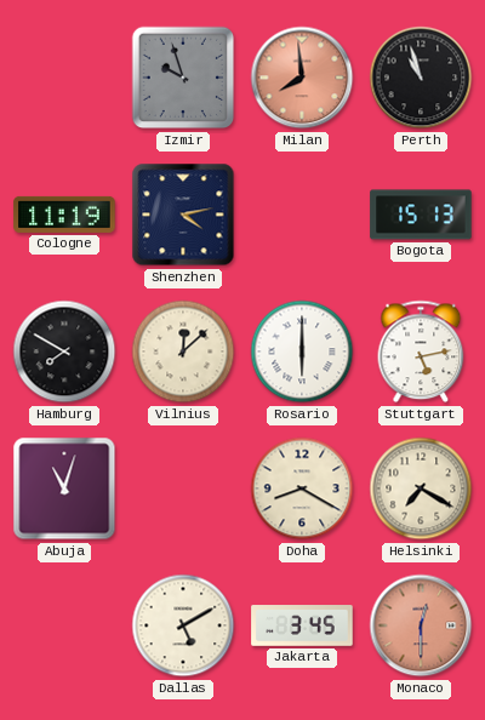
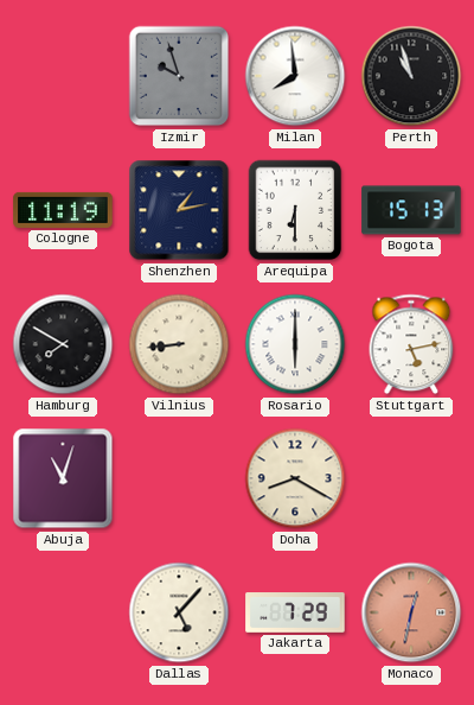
Milan dial: salmon -> white (295, 76)
Shenzhen: 4:13 -> 1:13 (179, 210)
Arequipa: none -> 6:30 (295, 210)
Vilnius: 12:08 -> 8:44 (179, 344)
Helsinki: 7:20 -> none (421, 488)
Dallas: 5:10 -> 5:07 (179, 612)
Jakarta: 3:45 -> 7:29 (295, 612)
Monaco: 12:30 -> 12:32 (411, 612)
